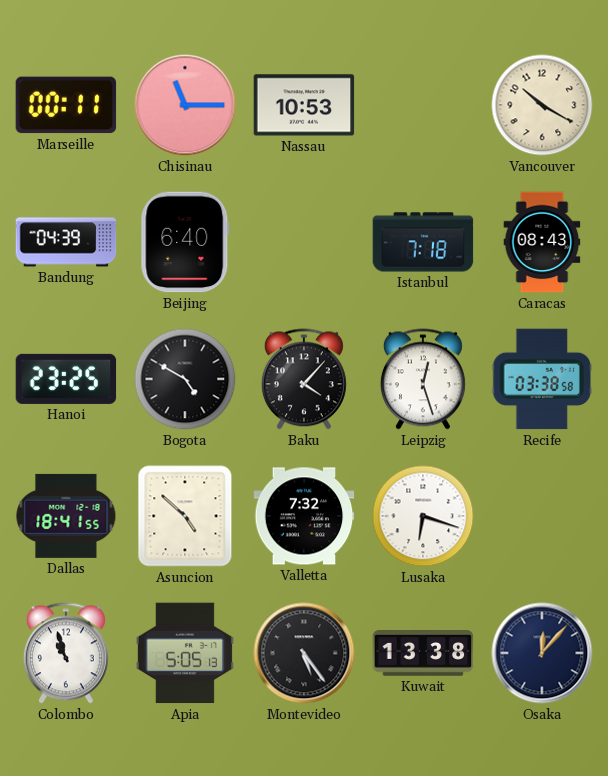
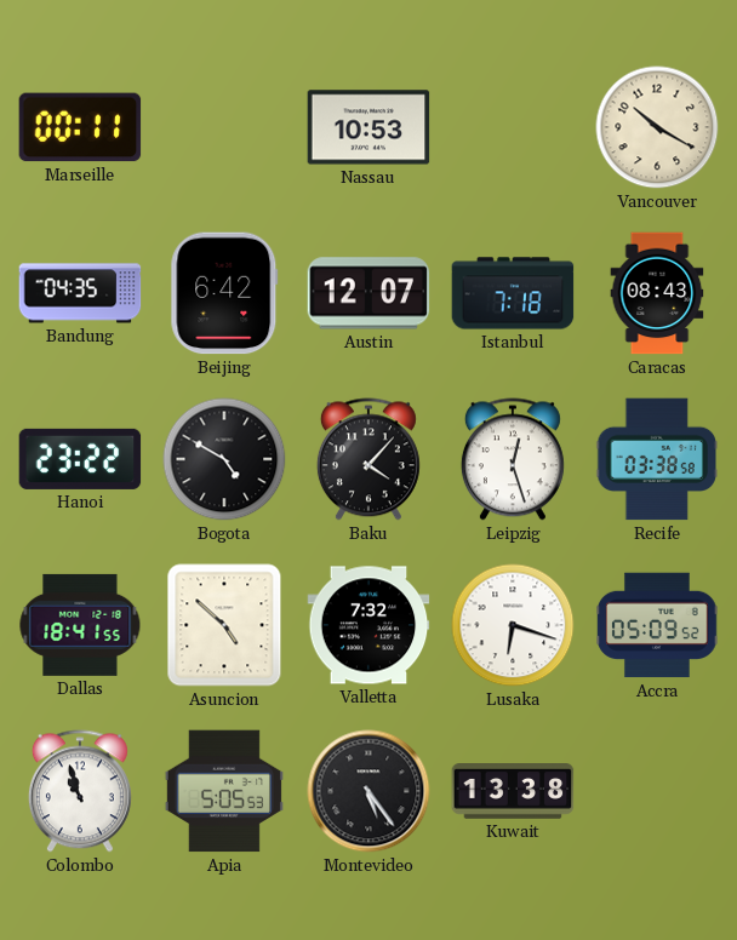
Chisinau: 11:15 -> none (185, 105)
Bandung: 04:39 -> 04:35 (80, 293)
Beijing: 6:40 -> 6:42 (224, 293)
Austin: none -> 12:07 (368, 293)
Hanoi: 23:25 -> 23:22 (80, 459)
Accra: none -> 05:09 (657, 625)
Apia: 5:05:13 -> 5:05:53 (224, 791)
Osaka: 12:07 -> none (542, 653)
